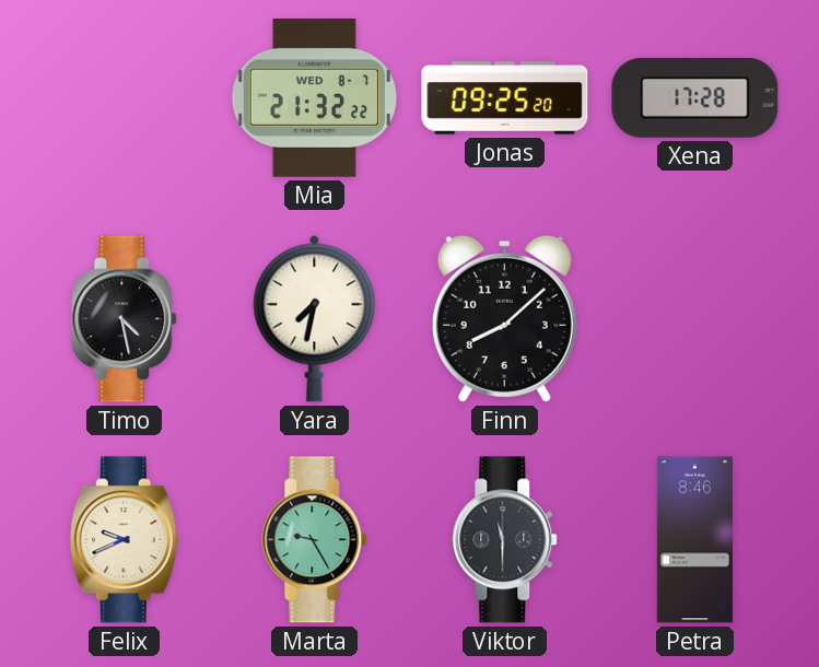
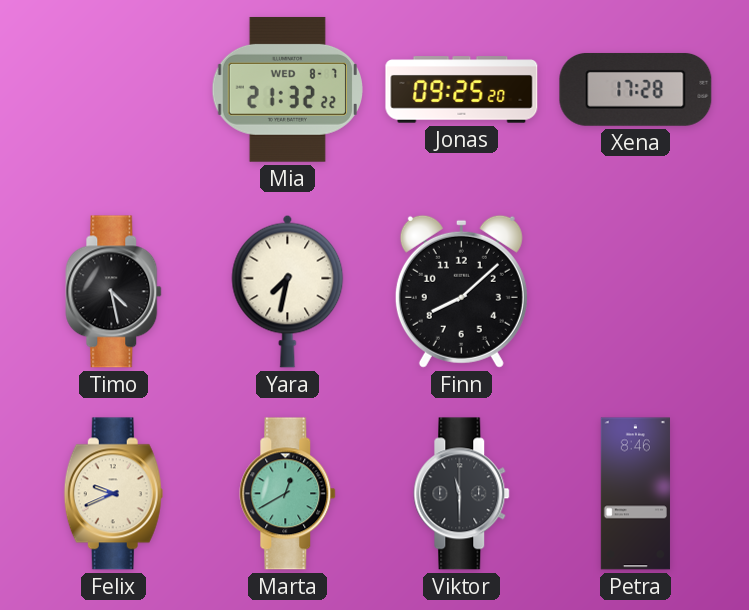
Marta: 9:25 -> 12:40 (288, 494)
